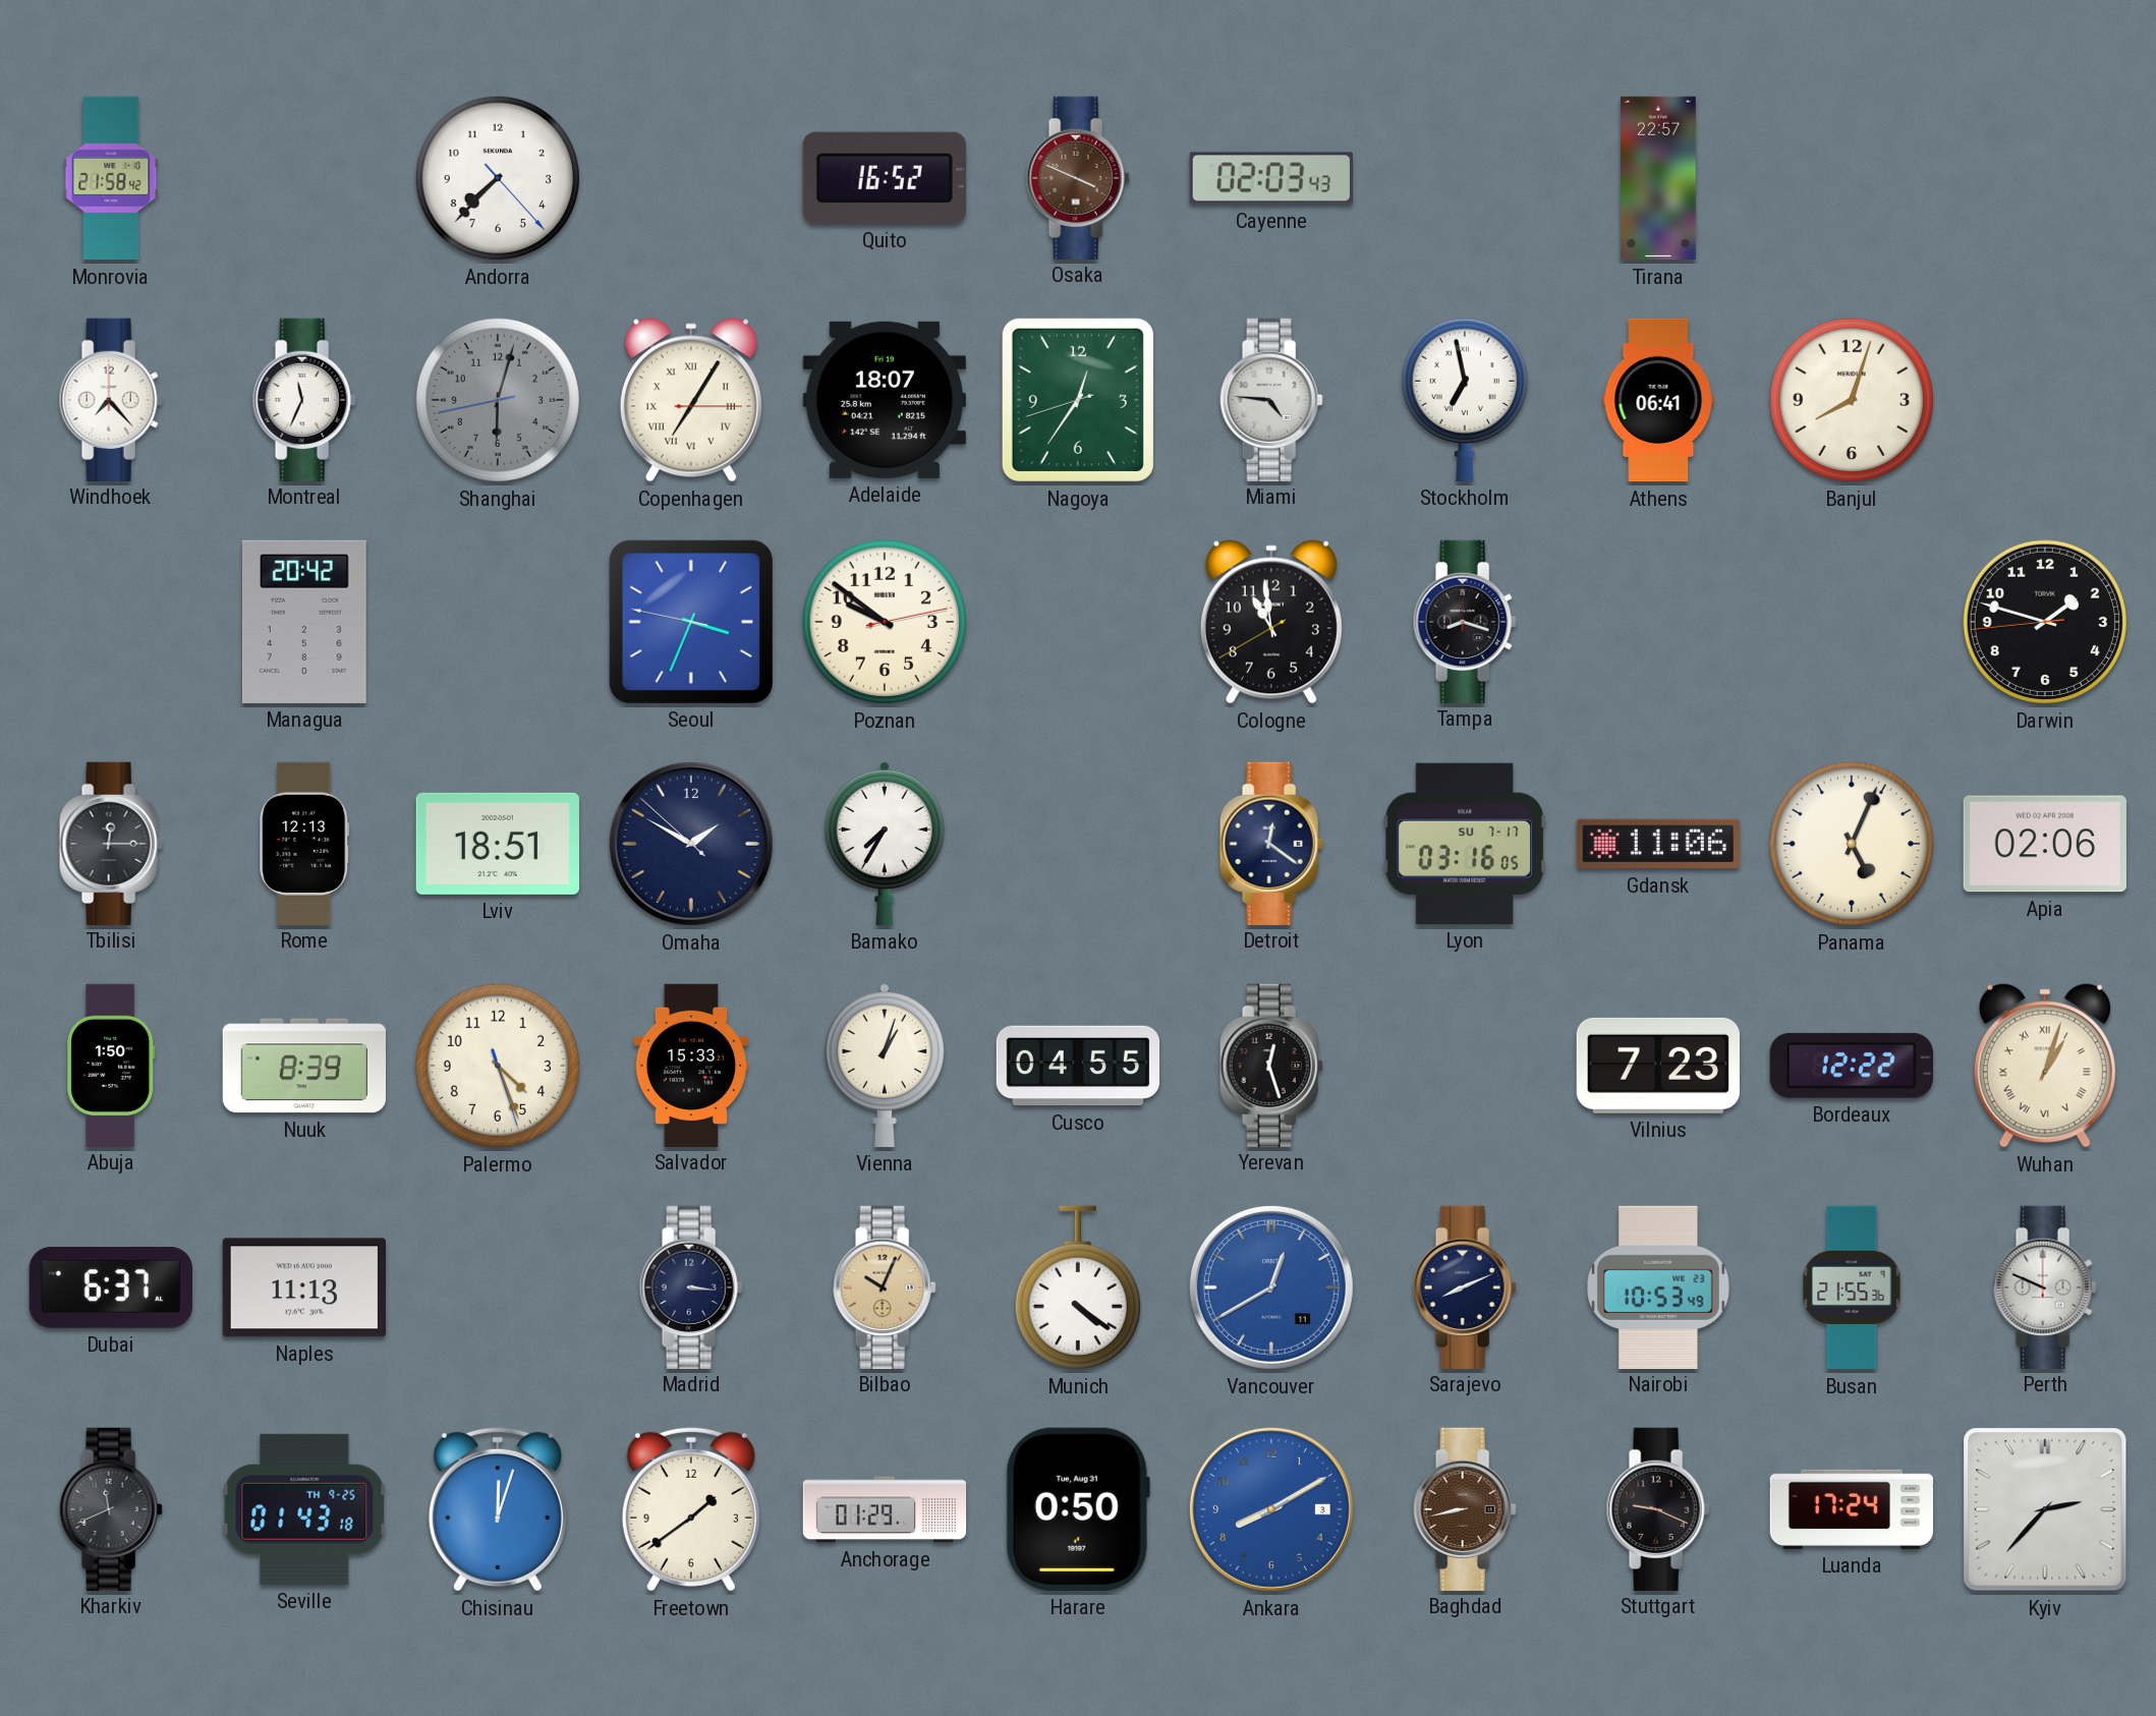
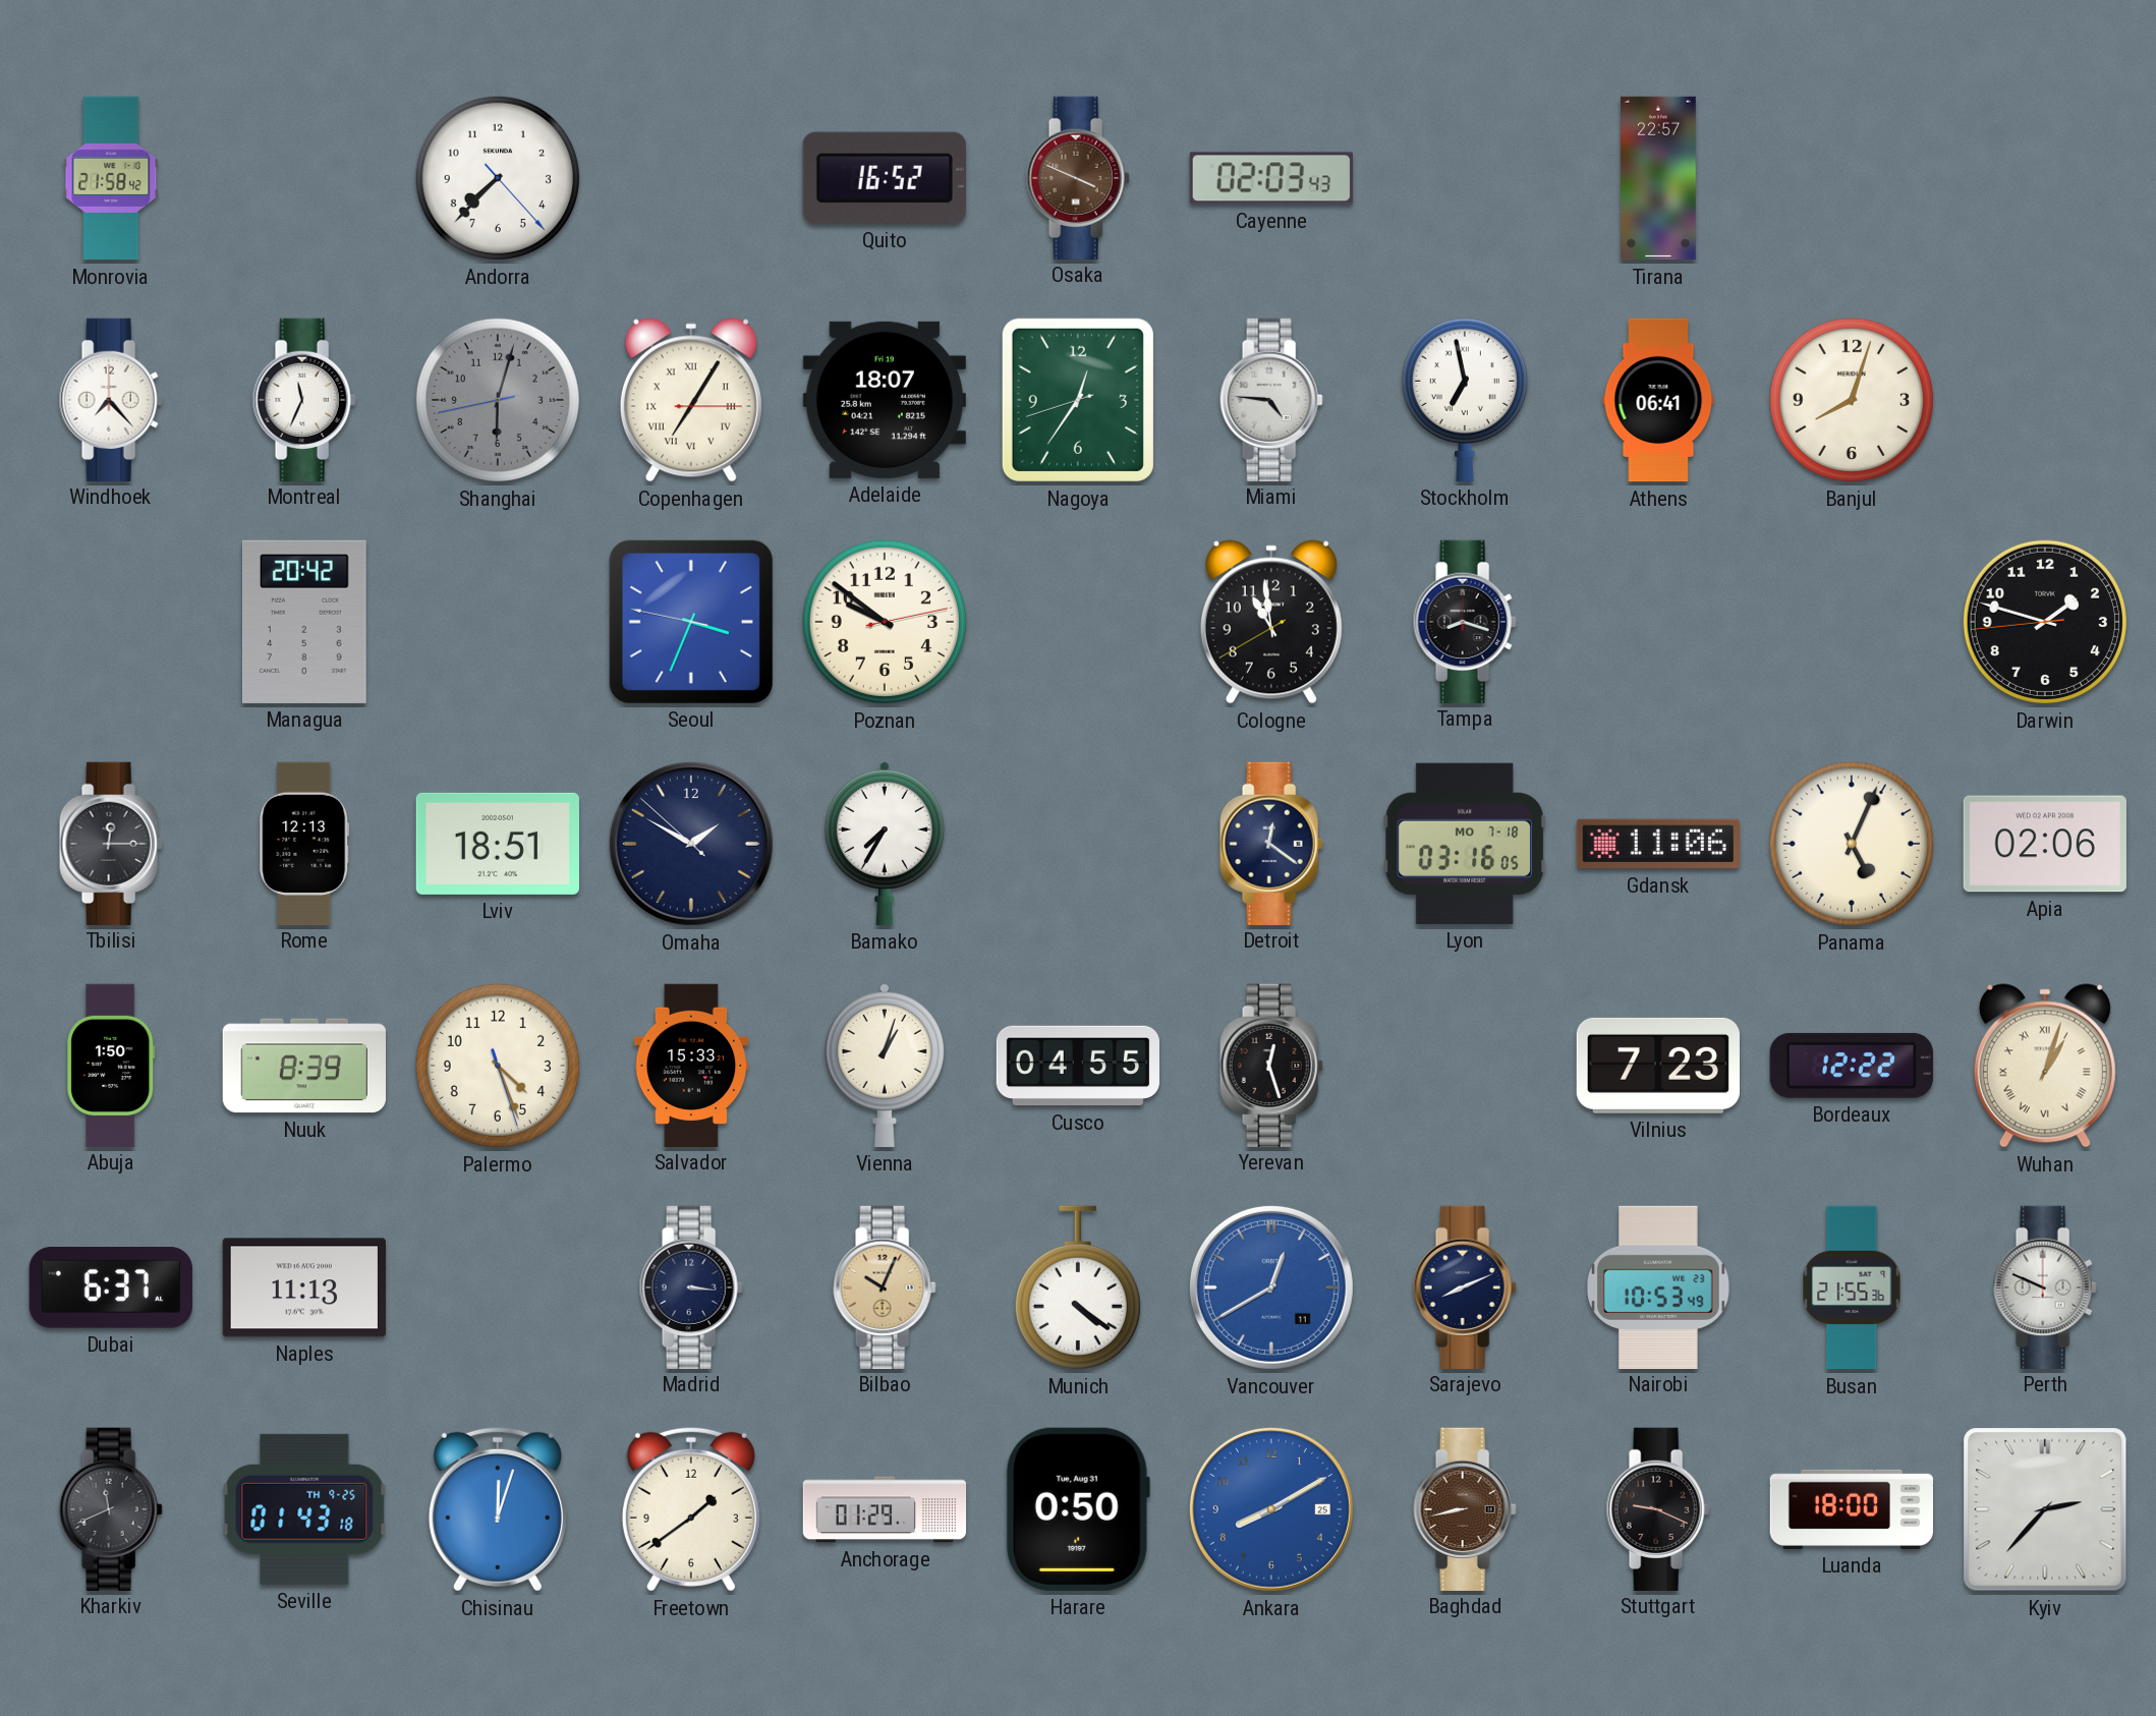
Lyon date: SU 7-17 -> MO 7-18 (1465, 844)
Ankara date: 3 -> 25 (1271, 1509)
Luanda: 17:24 -> 18:00 (1851, 1509)
